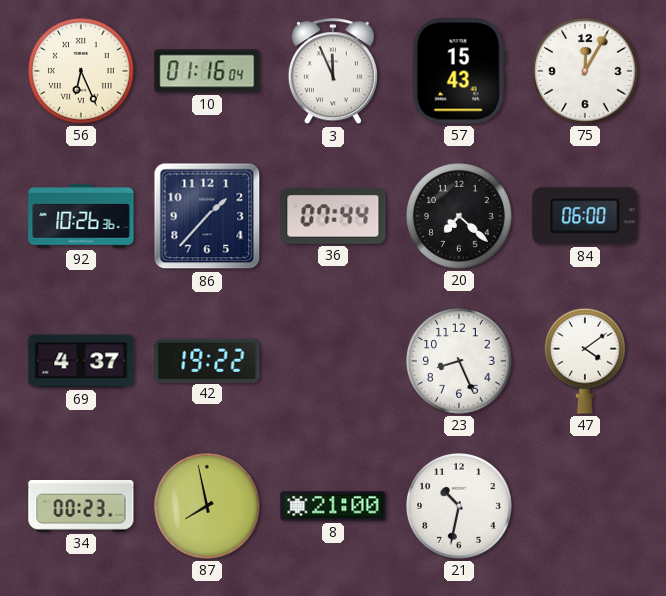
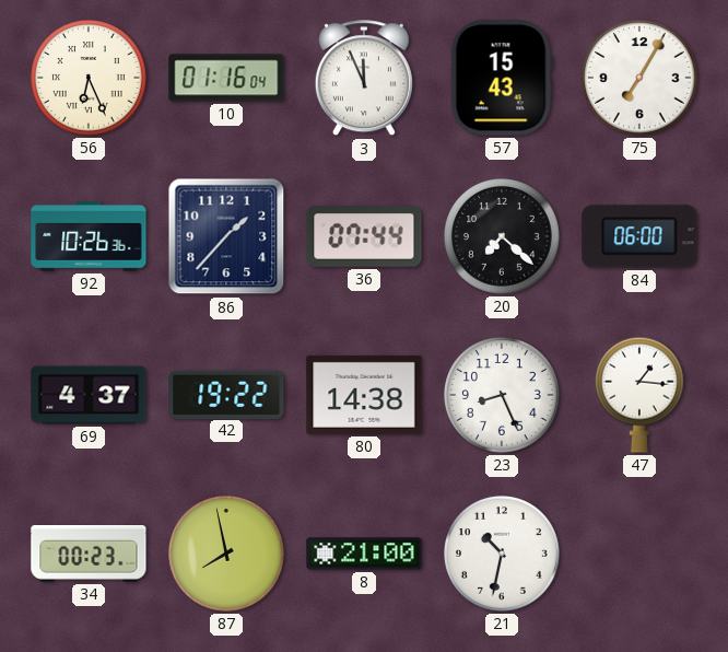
75: 12:05 -> 7:05 (641, 79)
80: none -> 14:38 (364, 395)
47: 4:09 -> 1:16 (639, 395)
